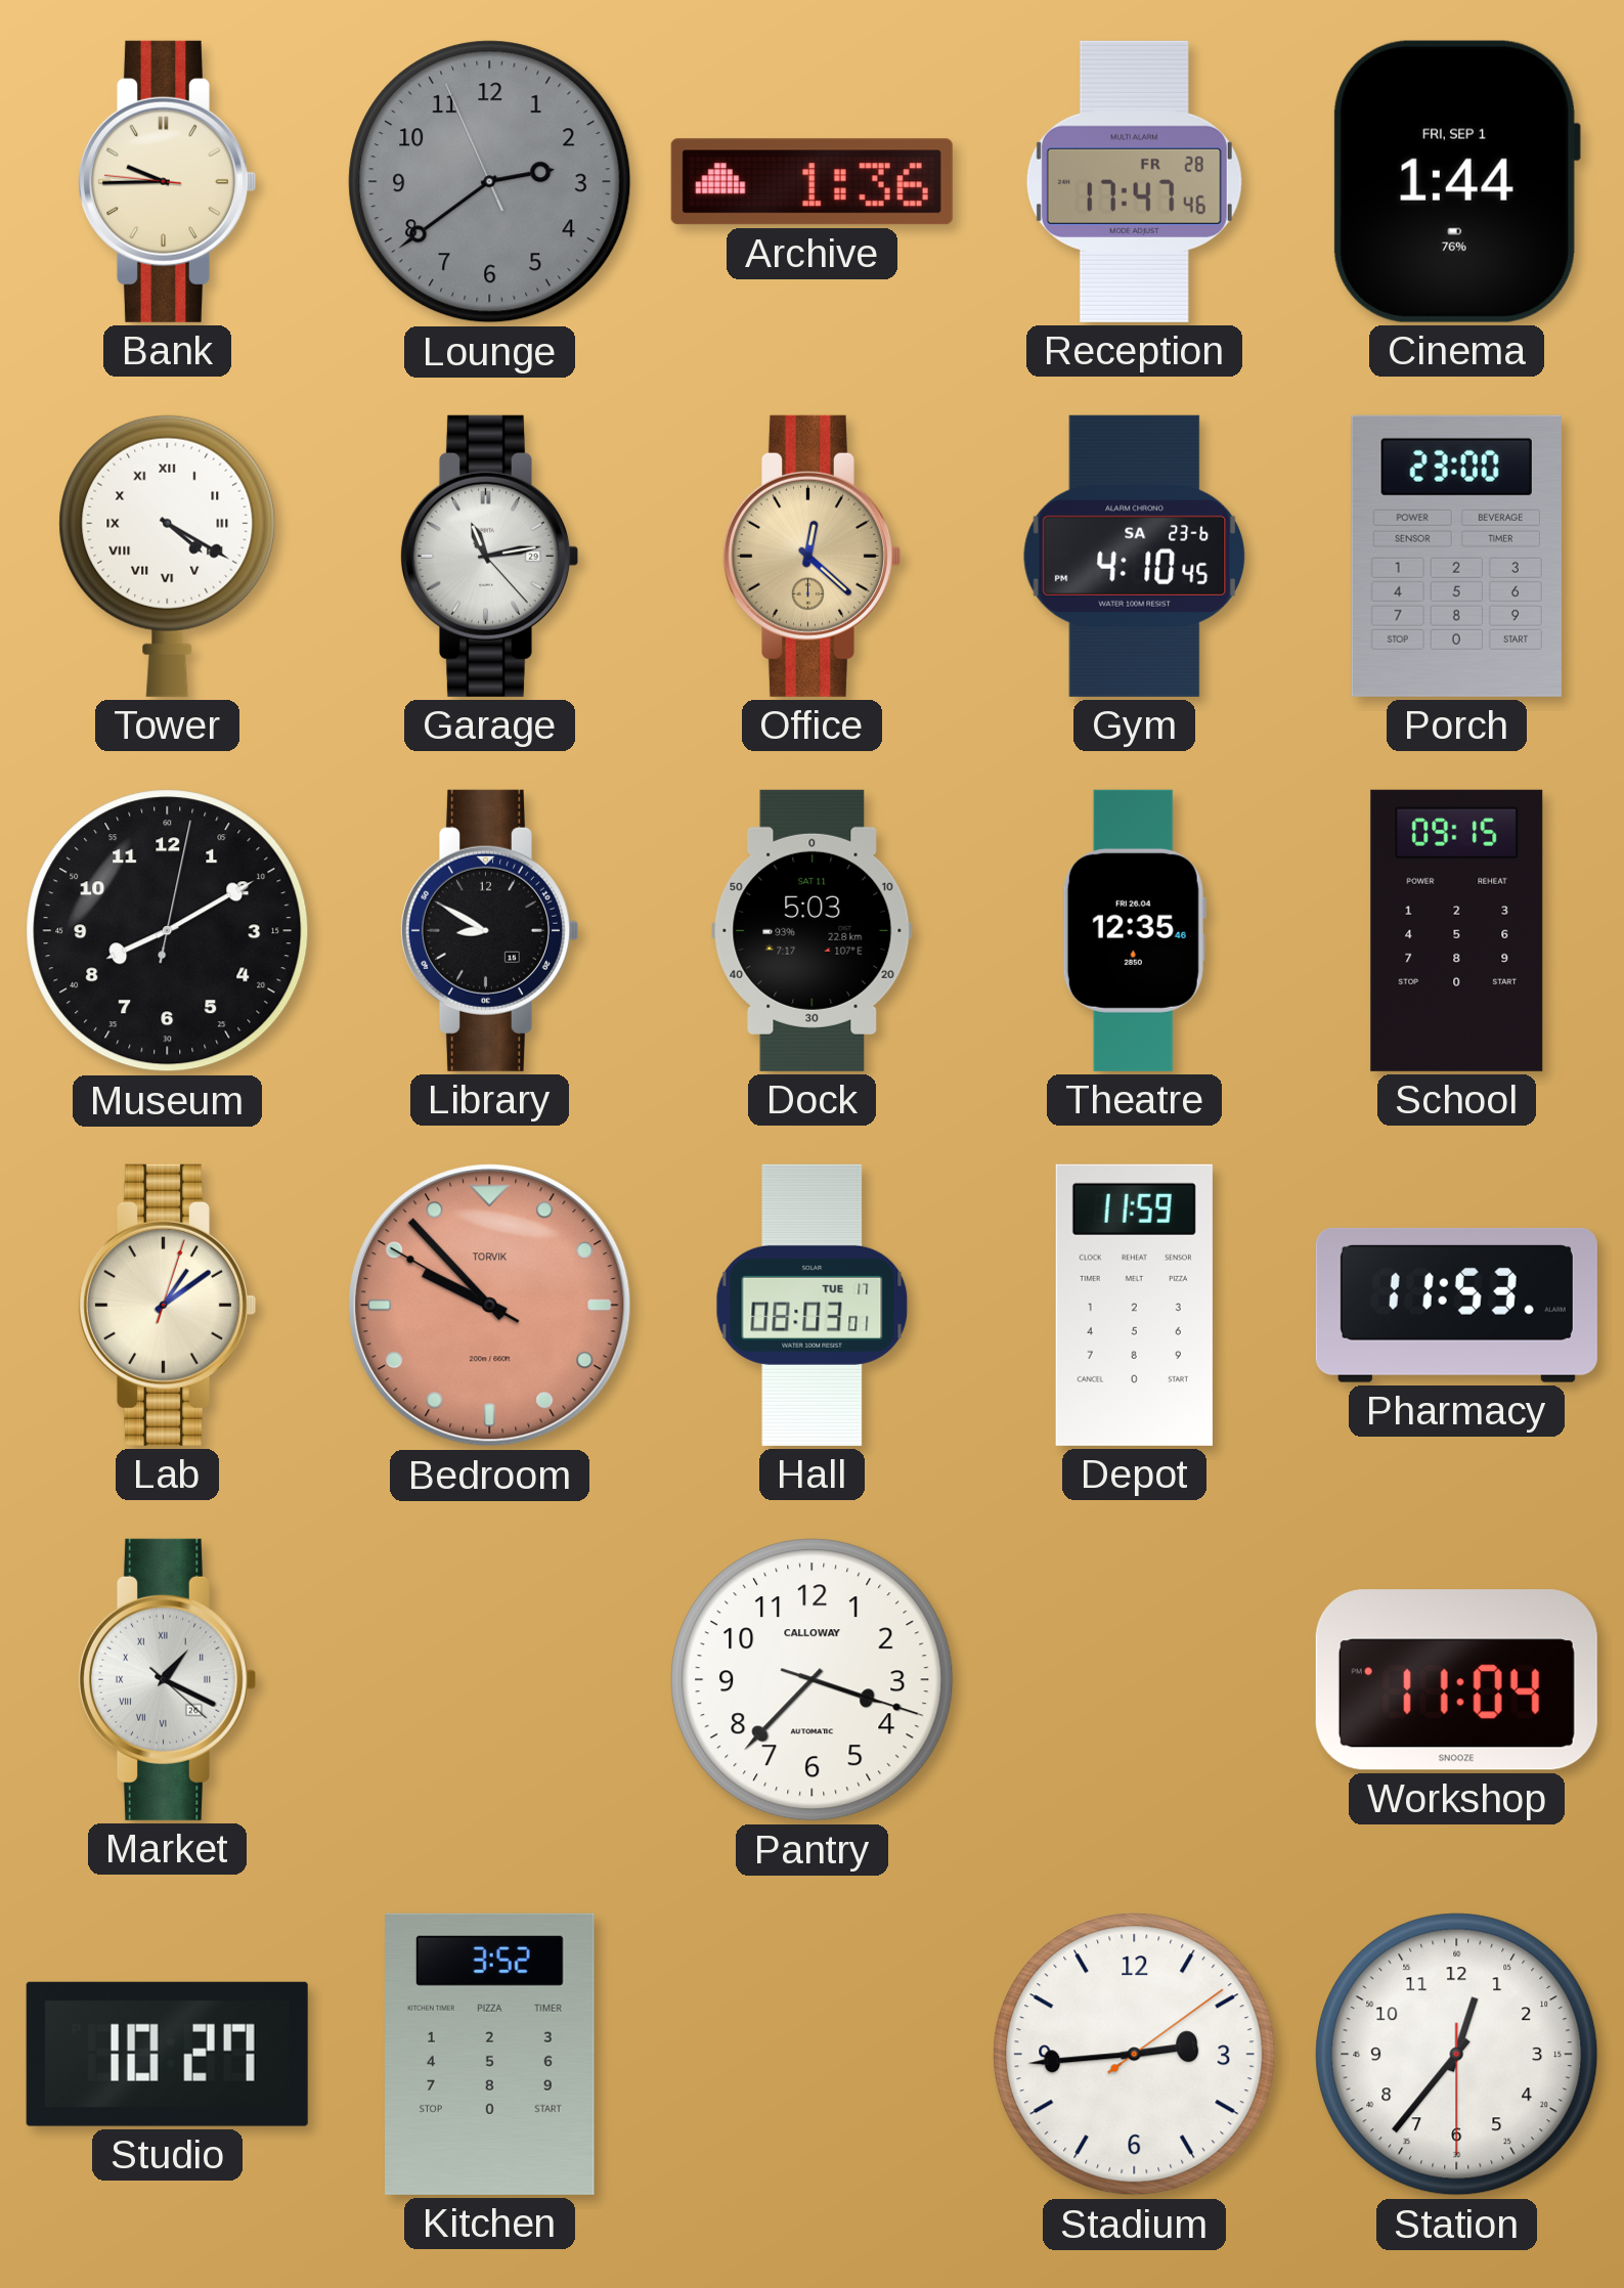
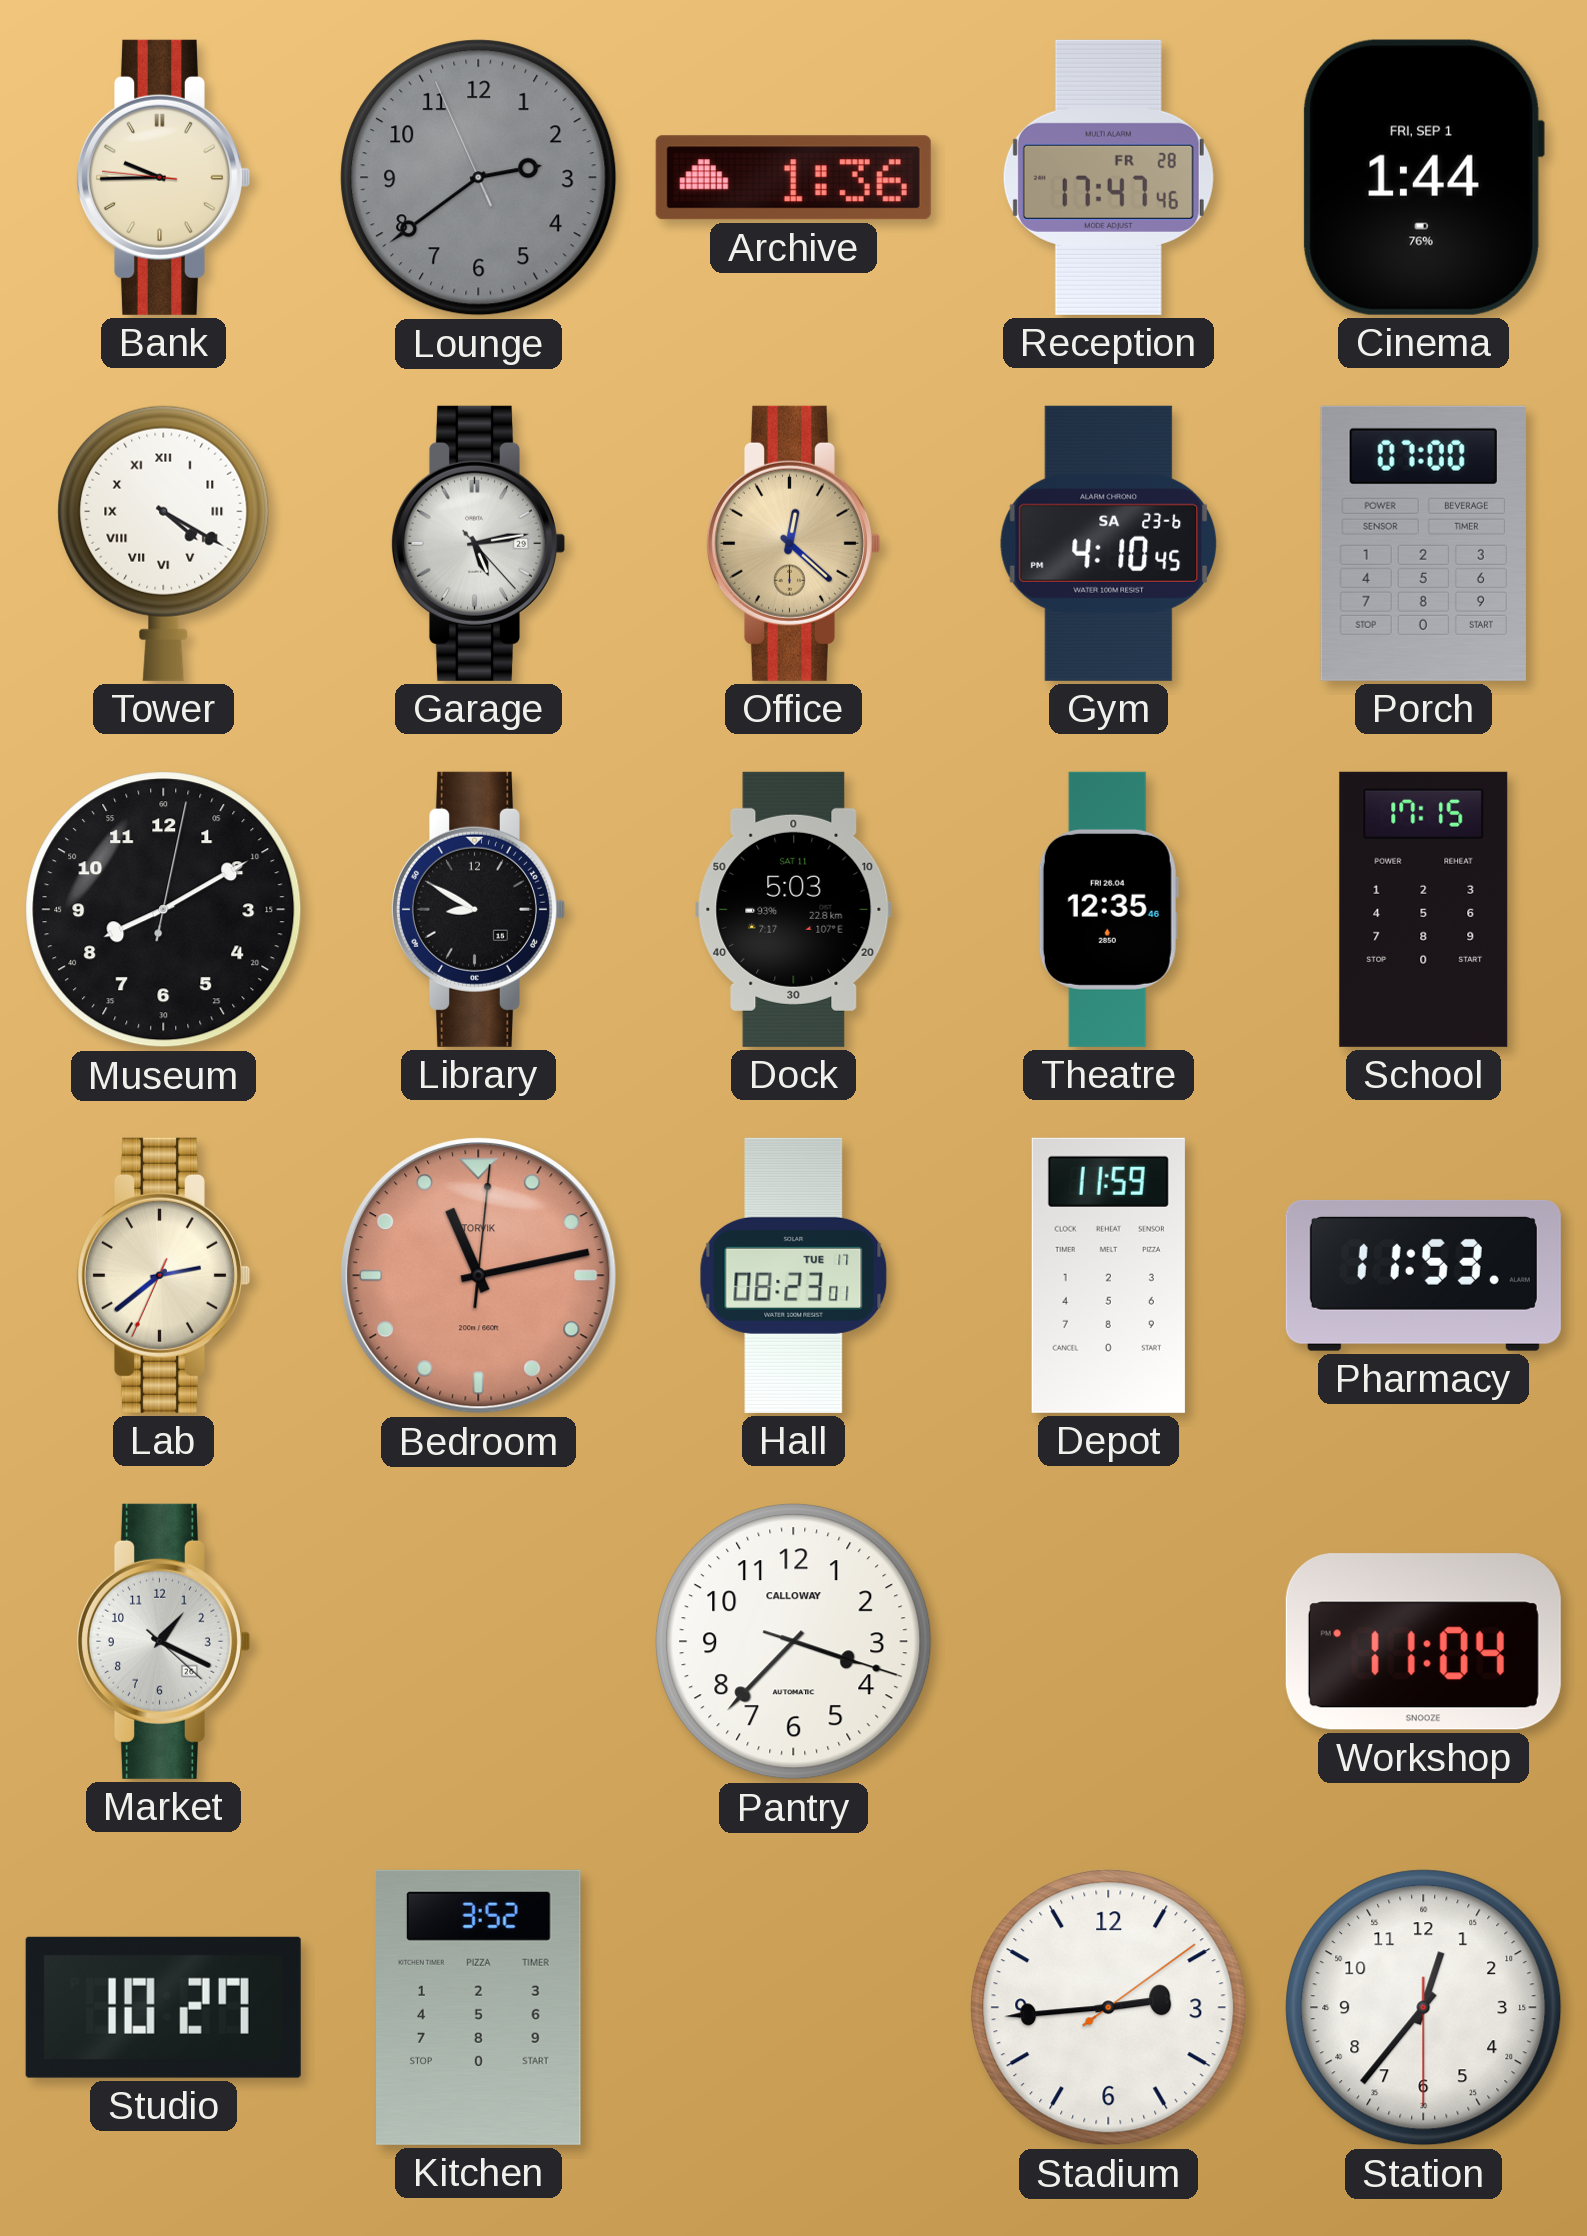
Garage: 11:13 -> 5:13 (477, 543)
Porch: 23:00 -> 07:00 (1423, 543)
School: 09:15 -> 17:15 (1424, 909)
Lab: 1:09 -> 2:38 (162, 1275)
Bedroom: 9:52 -> 11:13 (479, 1276)
Hall: 08:03 -> 08:23 (794, 1275)
Market numerals: Roman -> Arabic (162, 1641)
